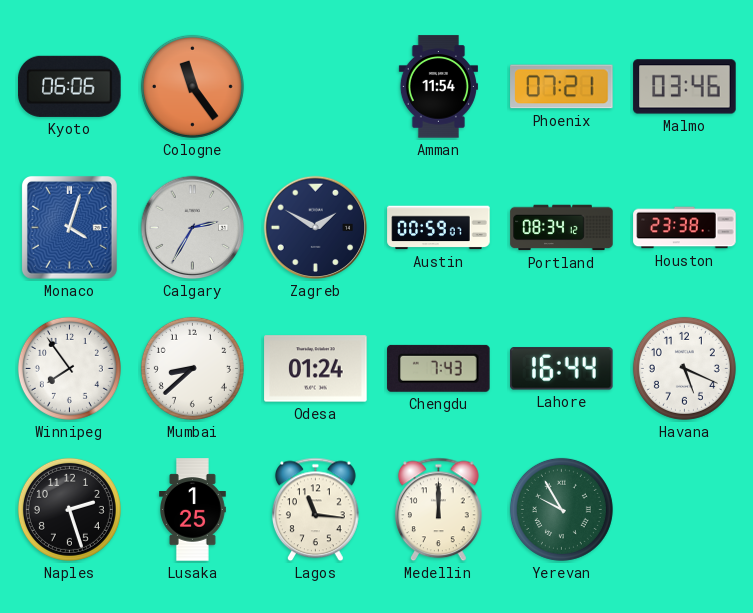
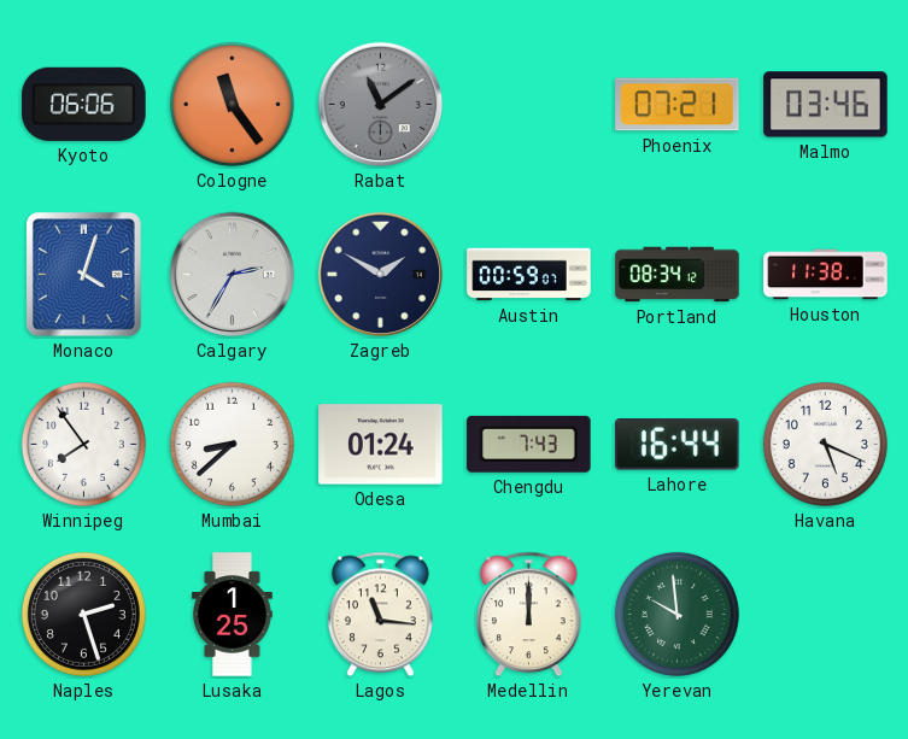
Rabat: none -> 11:09 (381, 105)
Amman: 11:54 -> none (438, 87)
Houston: 23:38 -> 11:38 (826, 275)
Yerevan: 9:55 -> 9:59 (676, 614)
